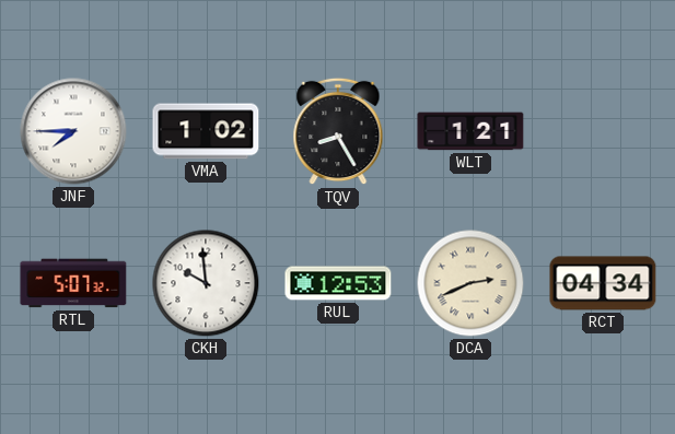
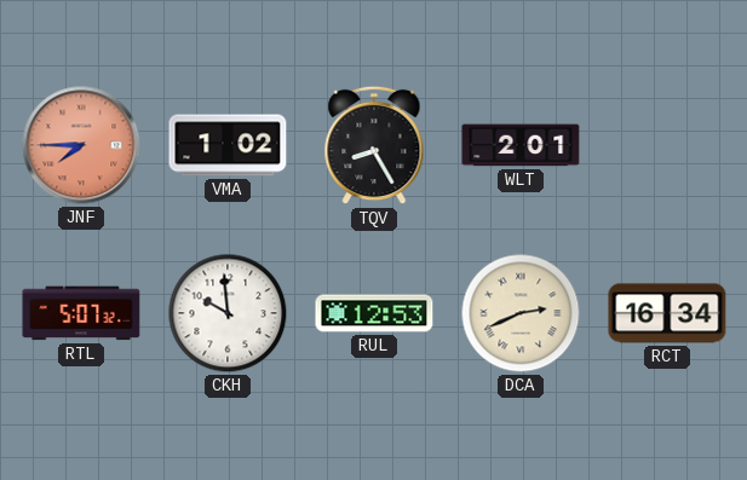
JNF dial: white -> salmon (81, 145)
WLT: 1:21 -> 2:01 (521, 145)
RCT: 04:34 -> 16:34 (667, 313)
